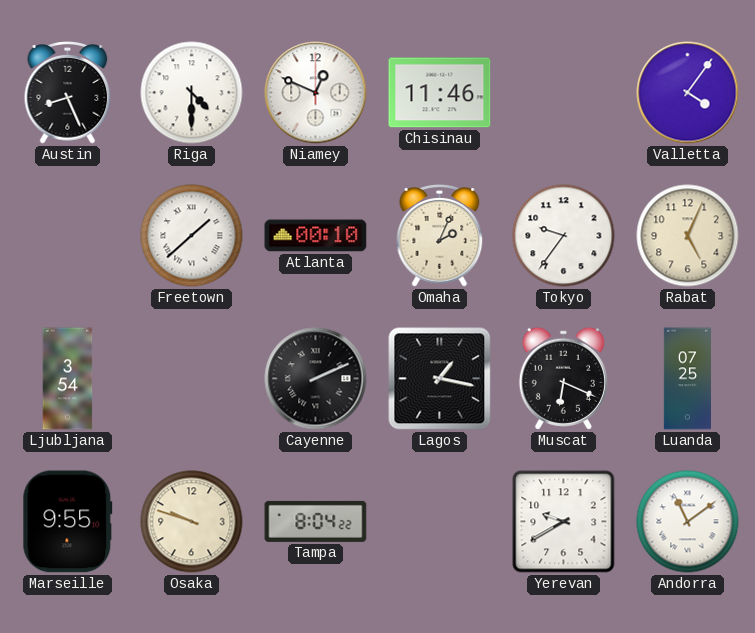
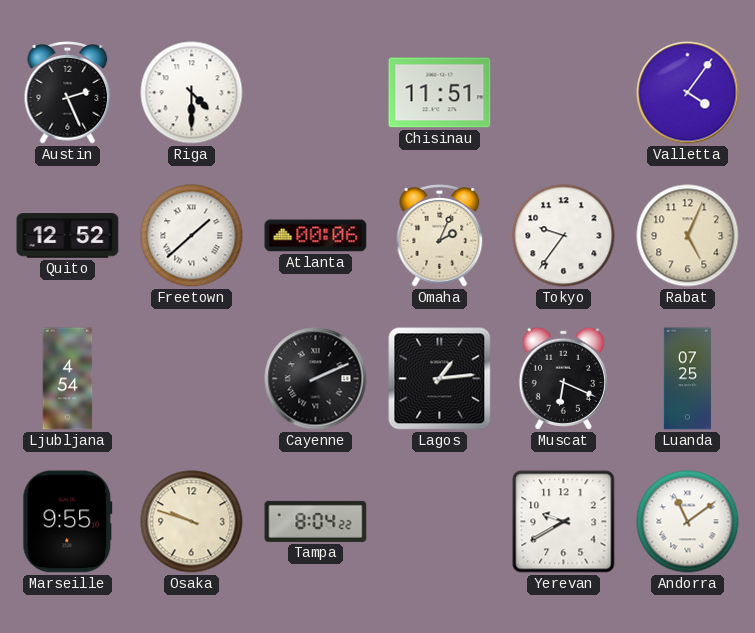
Austin: 8:26 -> 2:26 (68, 93)
Niamey: 12:49 -> none (316, 93)
Chisinau: 11:46 -> 11:51 (440, 93)
Quito: none -> 12:52 (68, 236)
Atlanta: 00:10 -> 00:06 (316, 236)
Ljubljana: 3:54 -> 4:54 (68, 379)
Lagos: 1:17 -> 1:14 (440, 379)
